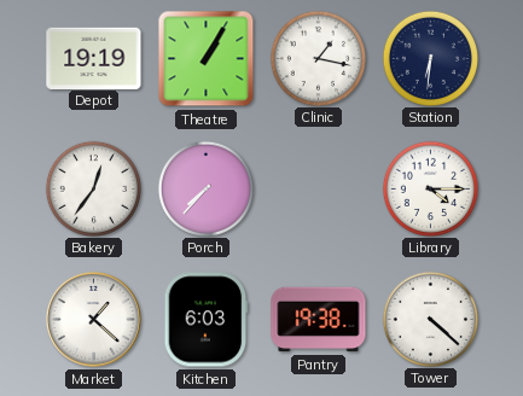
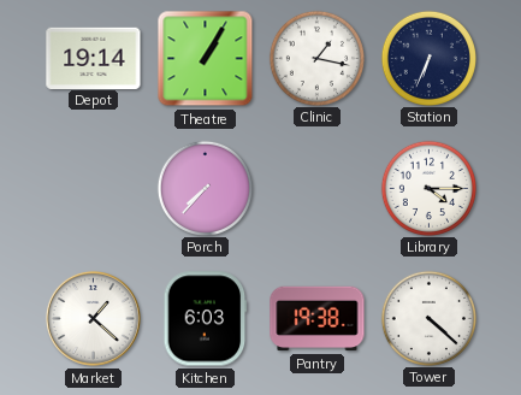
Depot: 19:19 -> 19:14 (94, 58)
Station: 6:31 -> 6:34 (428, 58)
Bakery: 12:36 -> none (93, 188)
